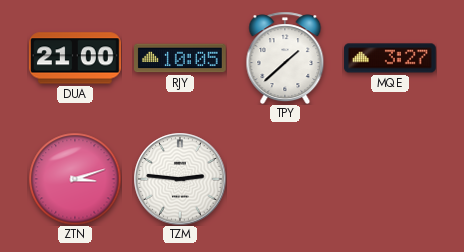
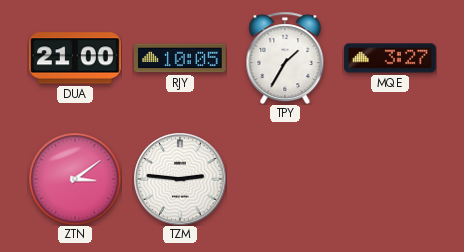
TPY: 1:38 -> 1:35 (285, 58)
ZTN: 3:12 -> 3:09 (75, 179)
